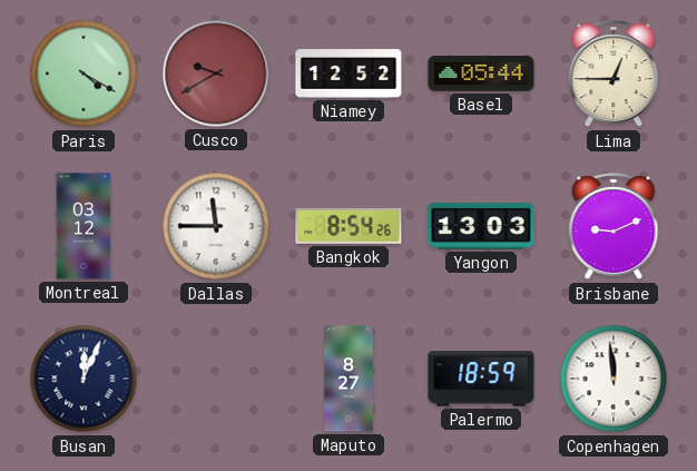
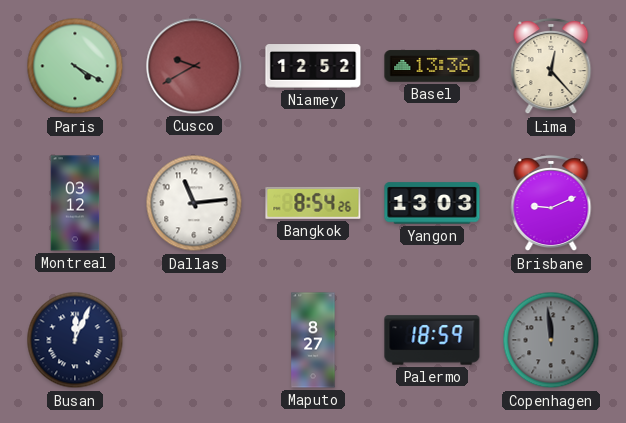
Basel: 05:44 -> 13:36 (432, 66)
Lima: 12:45 -> 12:23 (551, 66)
Dallas: 11:45 -> 11:14 (194, 203)
Copenhagen dial: white -> grey (551, 340)
